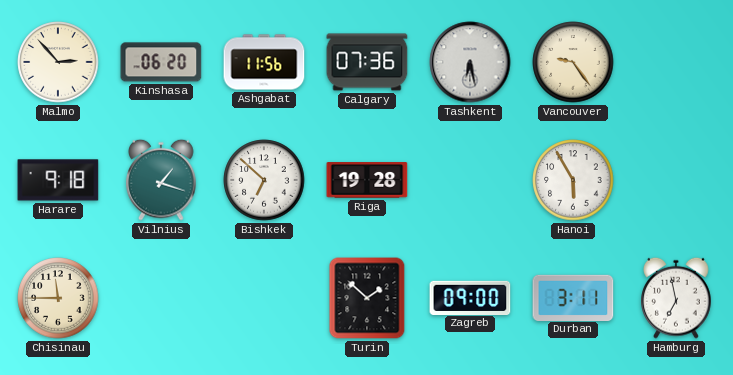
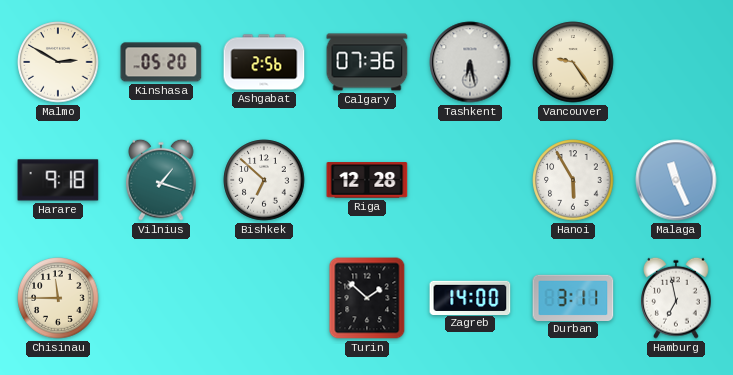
Malmo: 2:53 -> 2:50 (58, 62)
Kinshasa: 06:20 -> 05:20 (161, 62)
Ashgabat: 11:56 -> 2:56 (264, 62)
Riga: 19:28 -> 12:28 (367, 180)
Malaga: none -> 11:26 (676, 180)
Zagreb: 09:00 -> 14:00 (470, 297)
